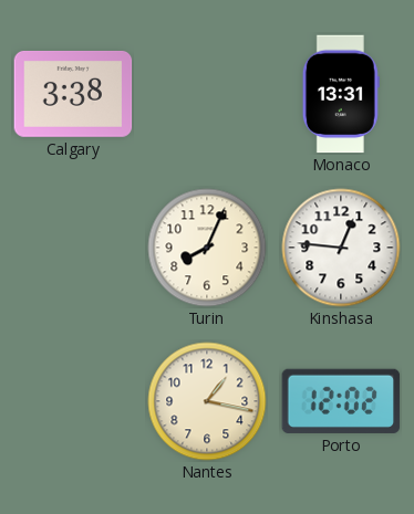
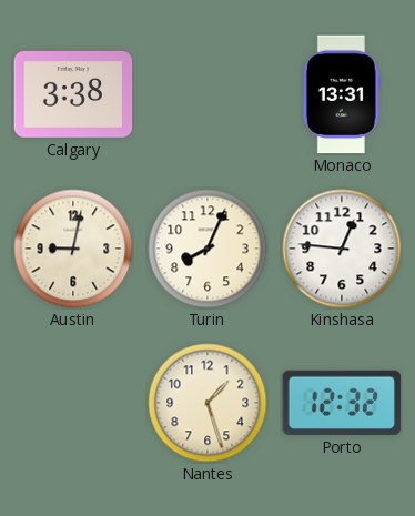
Austin: none -> 9:02 (73, 249)
Nantes: 1:17 -> 1:27 (207, 403)
Porto: 12:02 -> 12:32 (342, 403)
